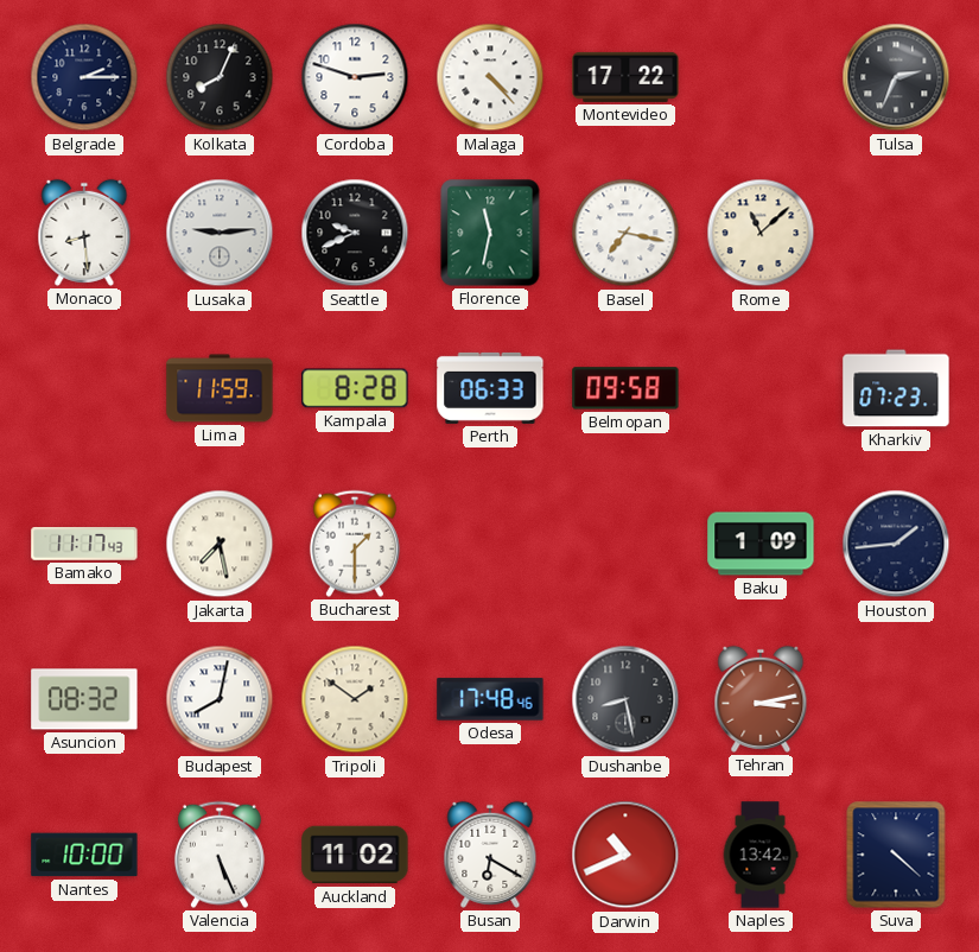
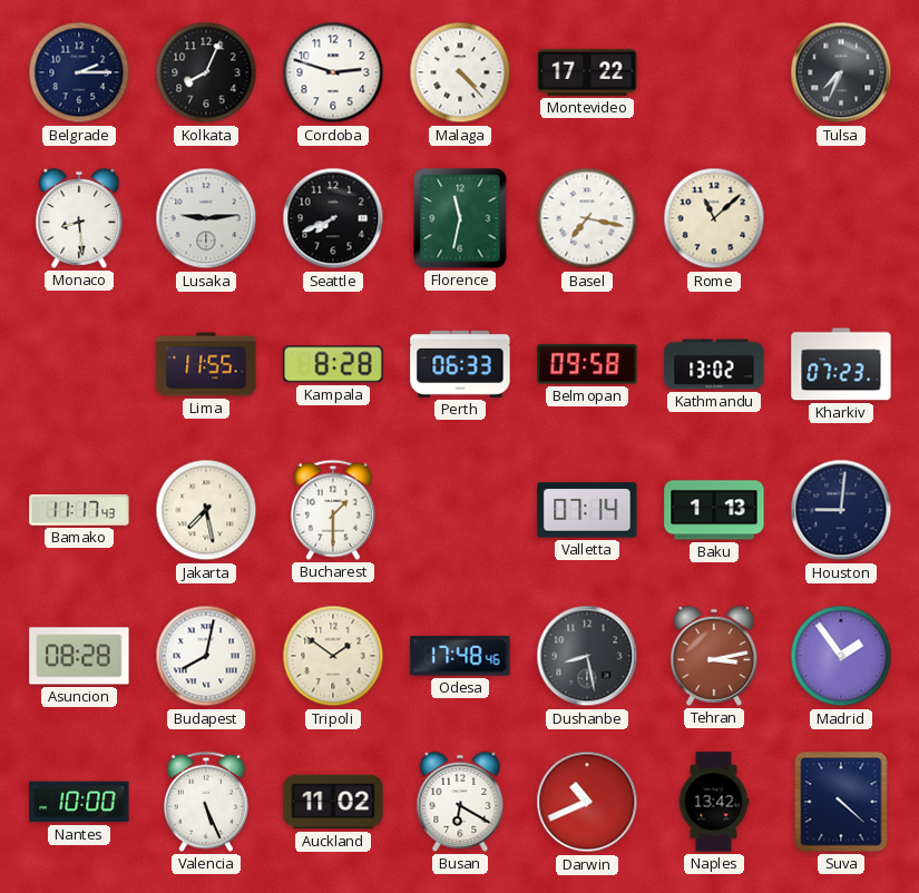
Tulsa: 2:34 -> 7:34 (841, 72)
Seattle: 9:41 -> 7:41 (333, 218)
Lima: 11:59 -> 11:55 (206, 364)
Kathmandu: none -> 13:02 (714, 364)
Valletta: none -> 07:14 (587, 510)
Baku: 1:09 -> 1:13 (714, 510)
Houston: 1:44 -> 9:01 (841, 510)
Asuncion: 08:32 -> 08:28 (79, 656)
Madrid: none -> 1:54 (841, 656)
